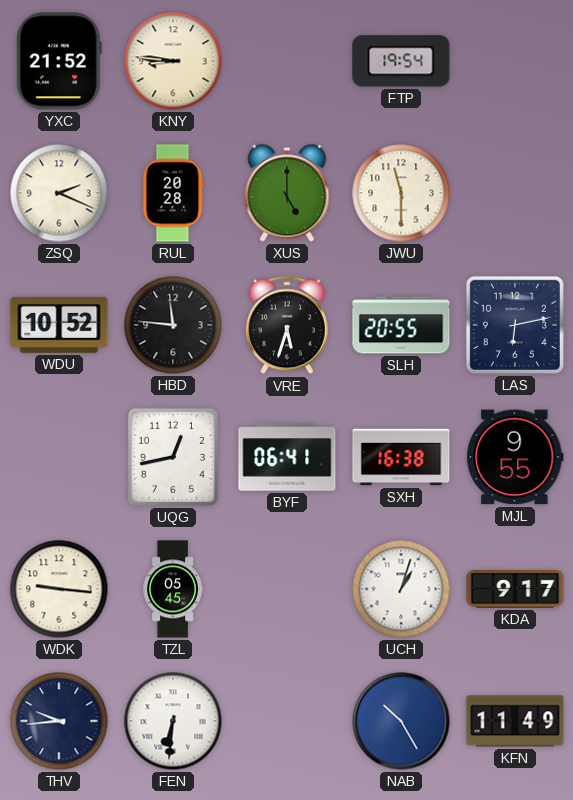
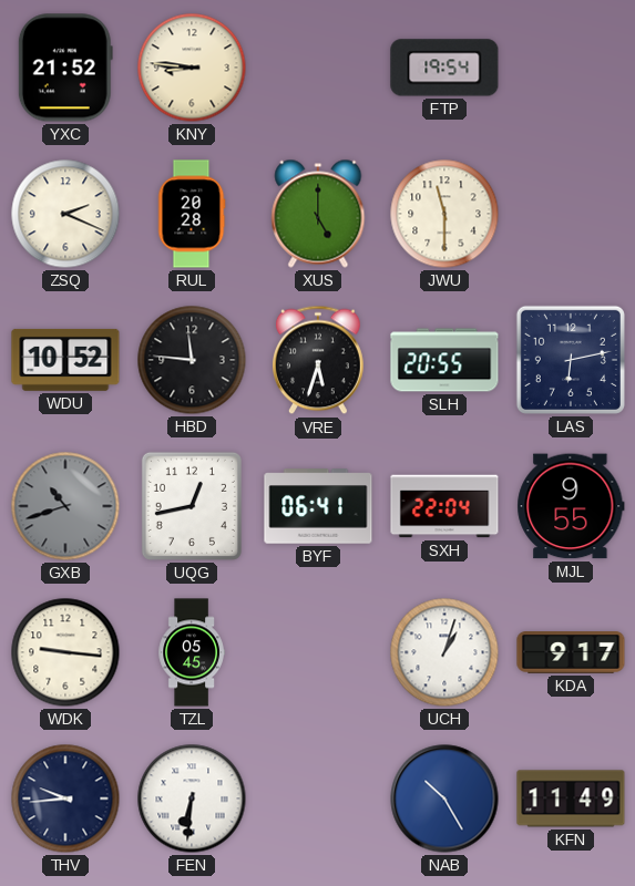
GXB: none -> 10:42 (65, 506)
SXH: 16:38 -> 22:04 (444, 506)
